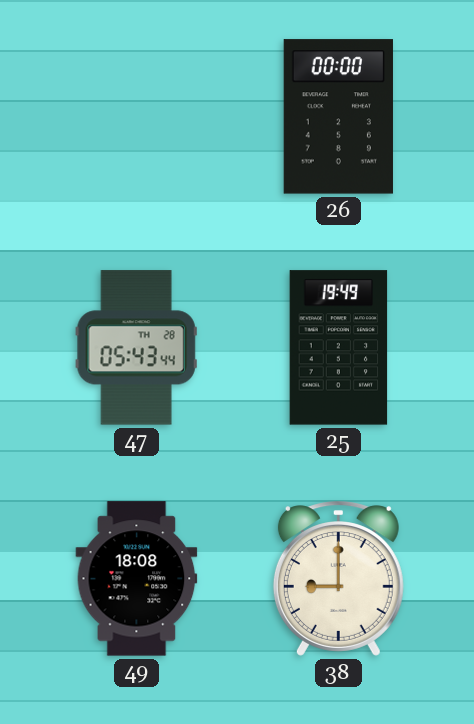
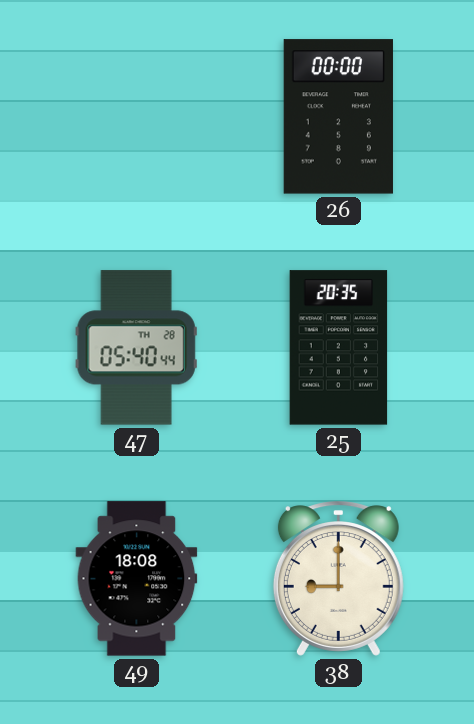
47: 05:43 -> 05:40 (136, 348)
25: 19:49 -> 20:35 (339, 348)
